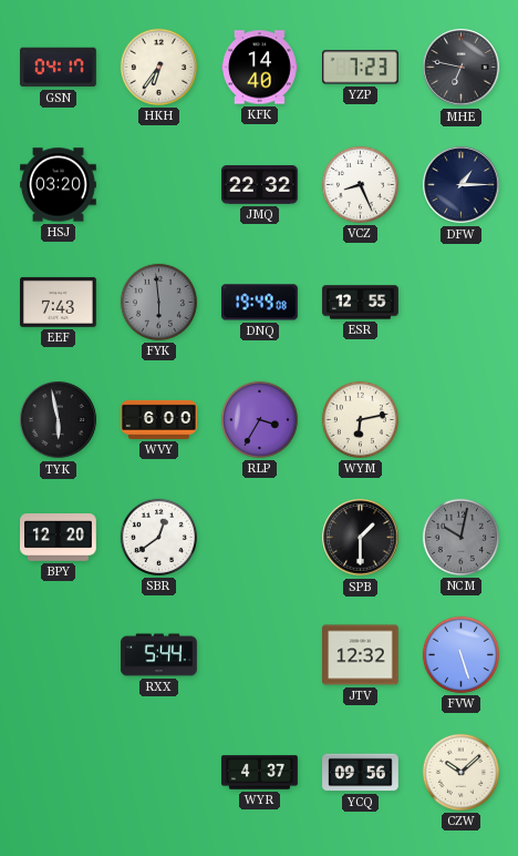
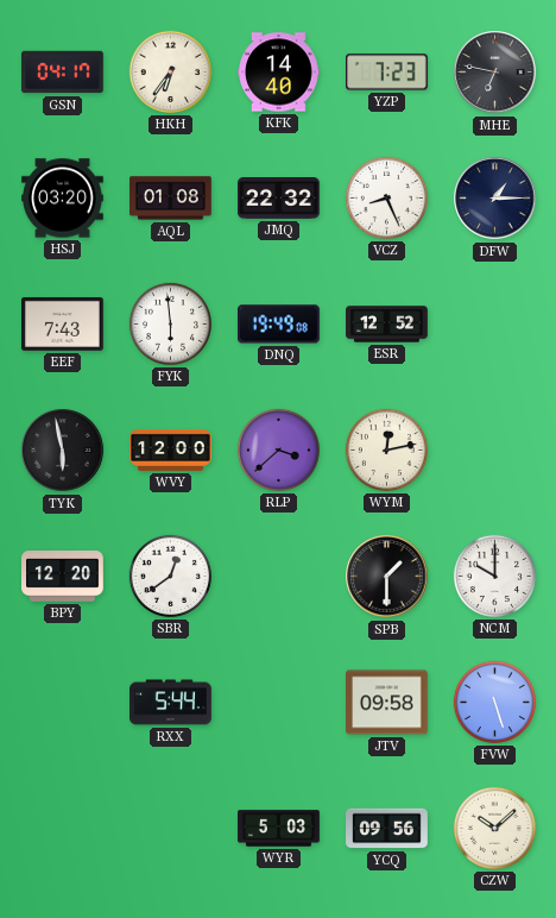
AQL: none -> 01:08 (171, 199)
FYK dial: grey -> white (170, 323)
ESR: 12:55 -> 12:52 (387, 325)
WVY: 6:00 -> 12:00 (171, 449)
RLP: 3:35 -> 3:38 (278, 449)
WYM: 6:13 -> 12:13 (386, 449)
NCM: 10:02 -> 10:00 (494, 576)
NCM dial: grey -> white (494, 576)
JTV: 12:32 -> 09:58 (387, 703)
WYR: 4:37 -> 5:03 (279, 829)
